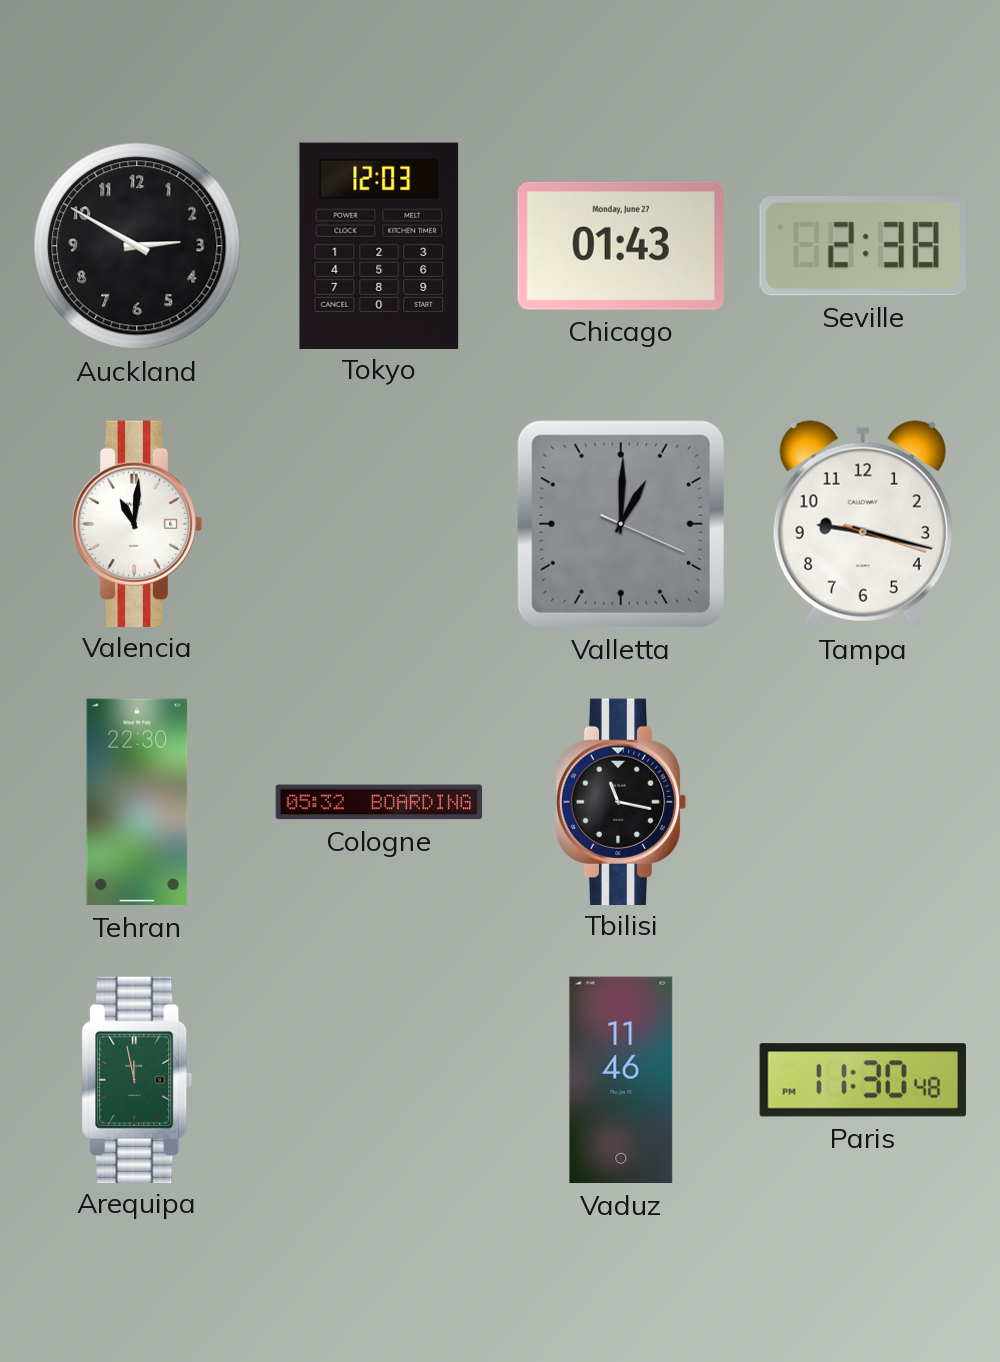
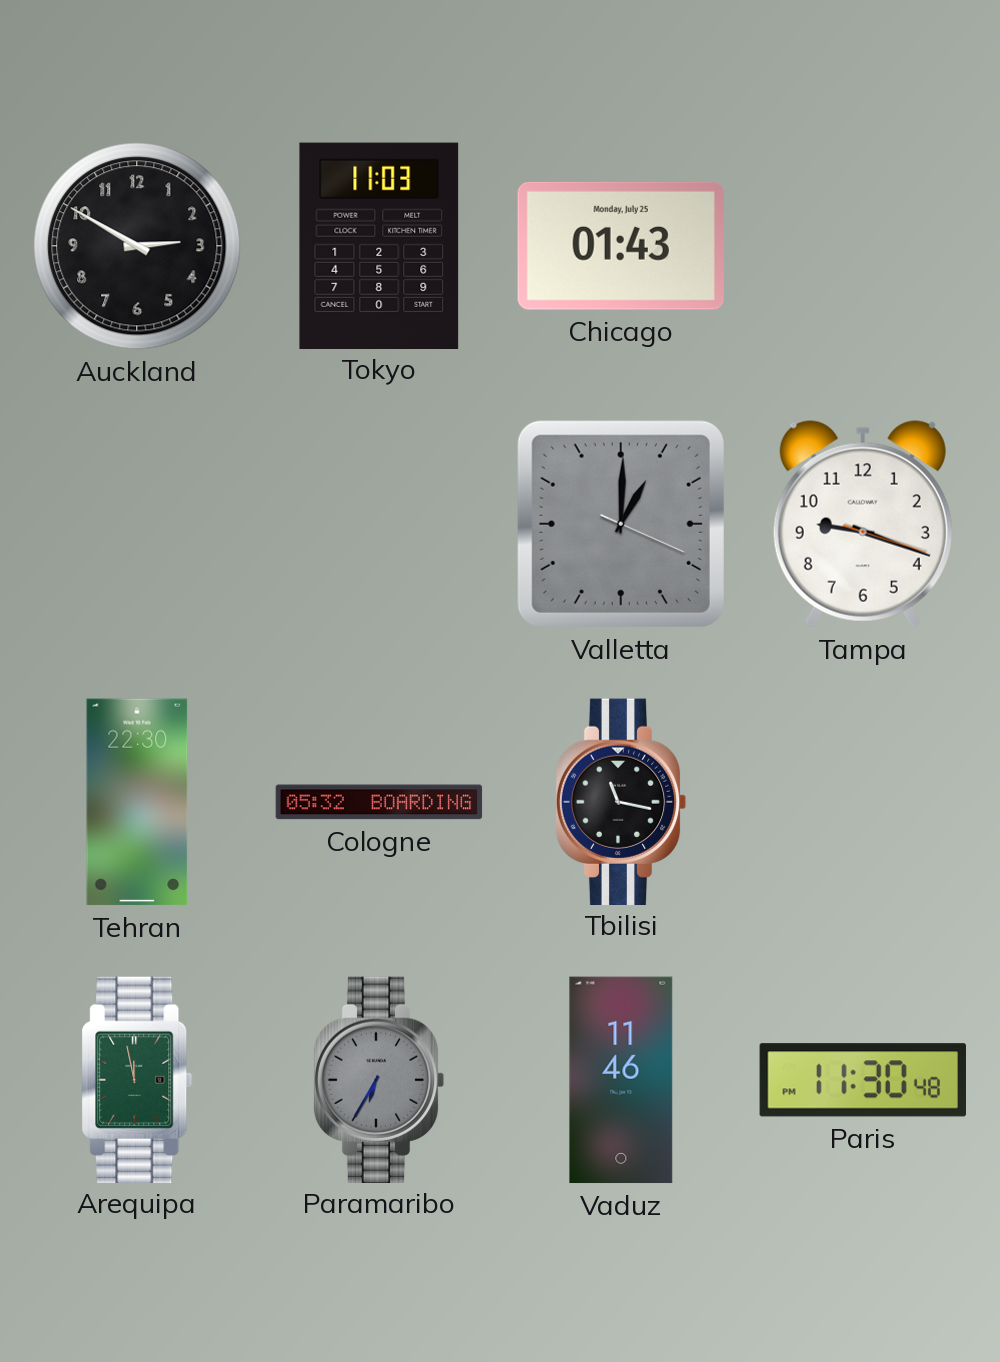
Tokyo: 12:03 -> 11:03 (379, 245)
Chicago date: Monday, June 27 -> Monday, July 25 (621, 246)
Seville: 2:38 -> none (863, 246)
Valencia: 11:01 -> none (137, 523)
Tampa: 9:17 -> 9:18 (863, 524)
Paramaribo: none -> 6:35 (379, 1079)
